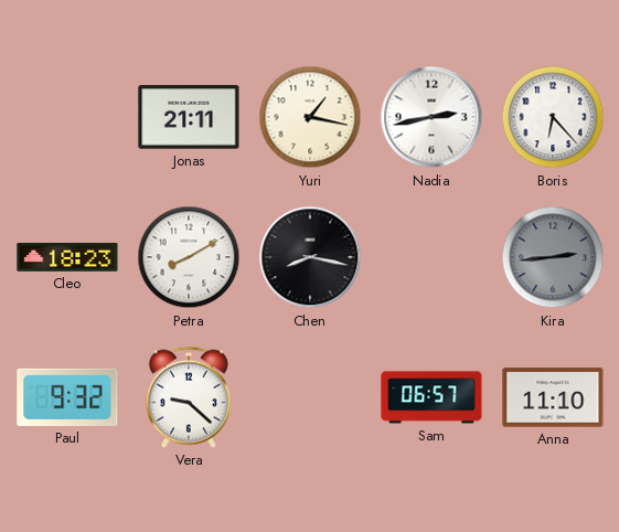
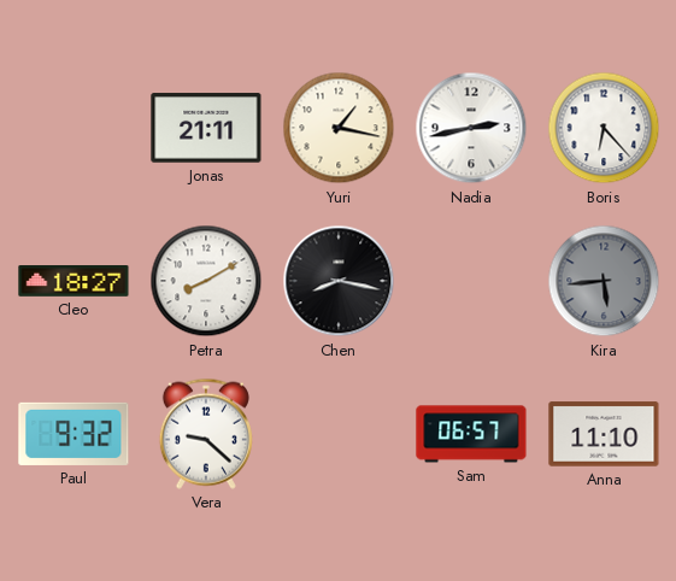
Cleo: 18:23 -> 18:27 (74, 282)
Kira: 2:44 -> 5:44 (604, 281)
